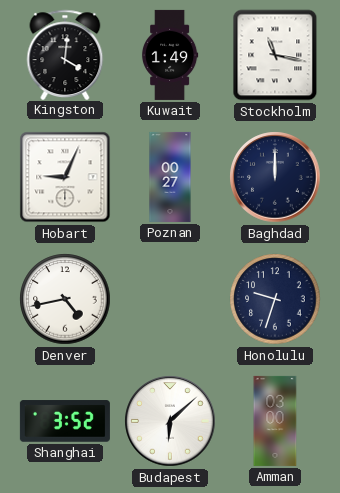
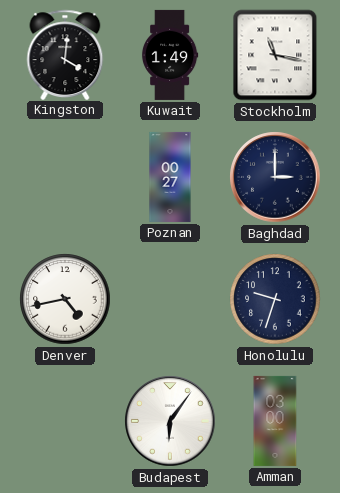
Hobart: 9:04 -> none (65, 177)
Baghdad: 12:00 -> 3:00 (275, 177)
Shanghai: 3:52 -> none (65, 421)
Budapest: 6:08 -> 6:06 (170, 421)
